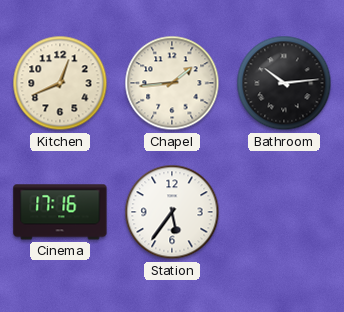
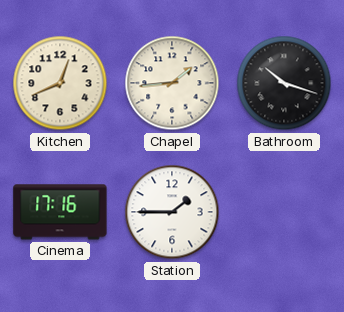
Bathroom: 10:14 -> 10:18 (284, 83)
Station: 5:36 -> 1:45 (172, 212)
